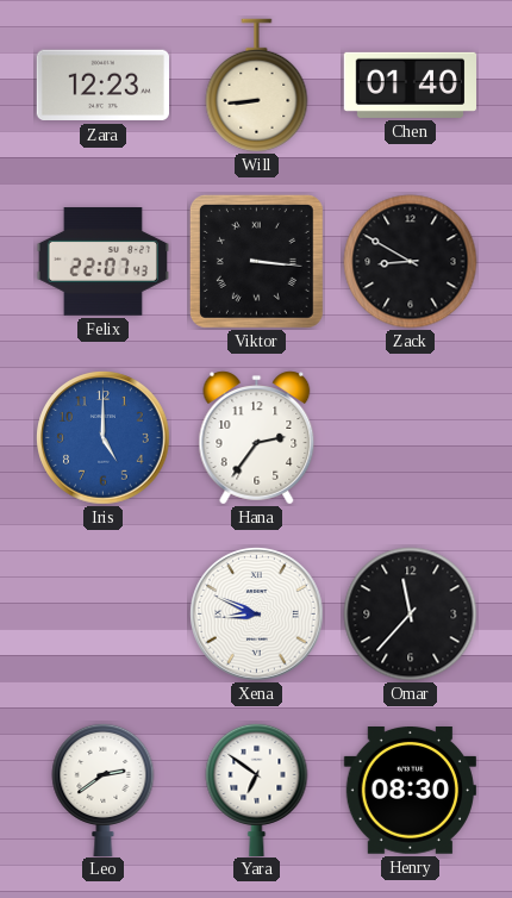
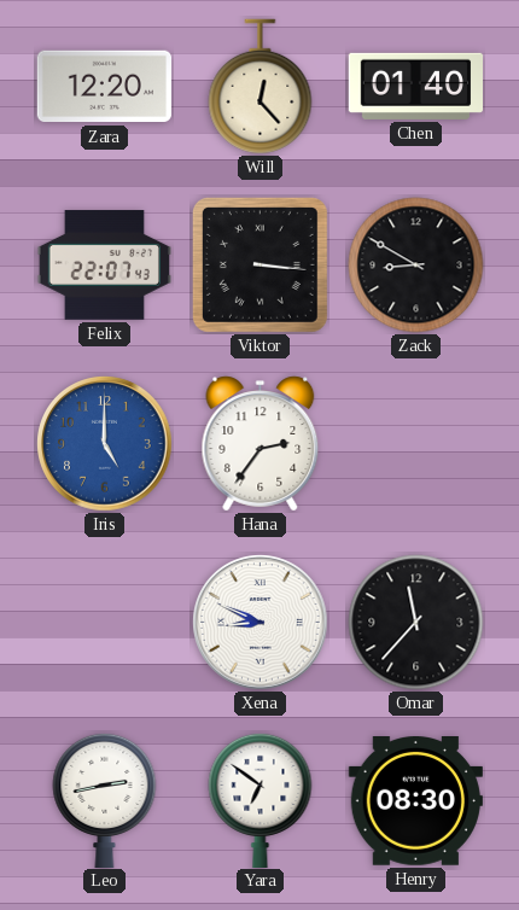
Zara: 12:23 -> 12:20 (104, 87)
Will: 8:44 -> 12:23 (261, 87)
Leo: 2:39 -> 2:43 (105, 799)
